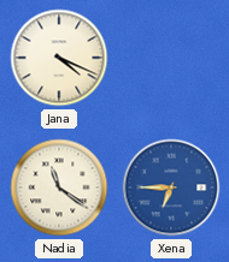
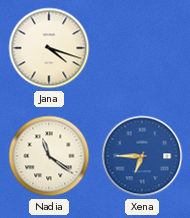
Jana: 4:19 -> 4:18 (49, 48)
